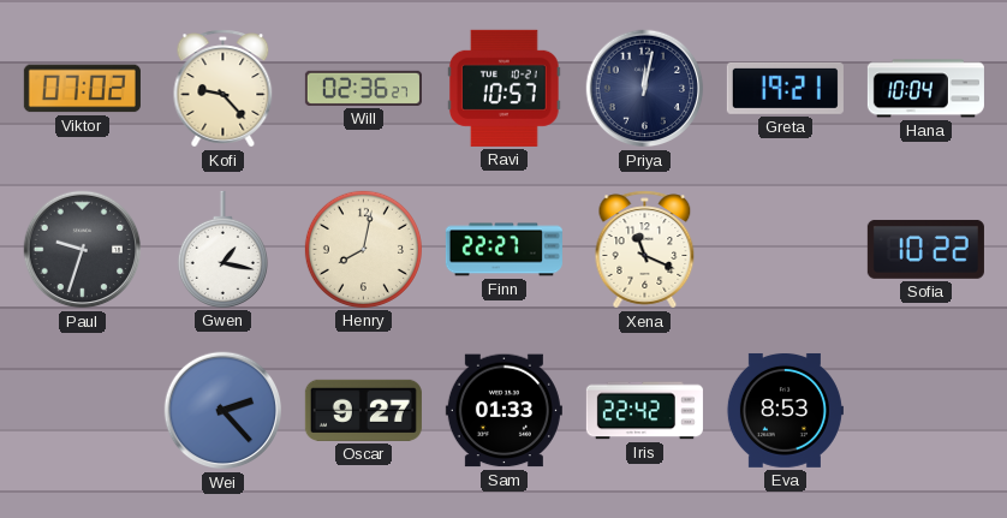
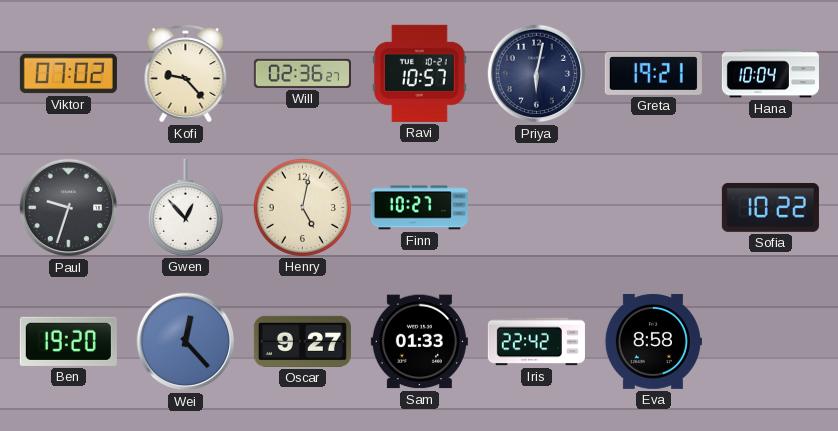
Priya: 12:02 -> 6:02 (537, 74)
Gwen: 1:17 -> 12:53 (185, 207)
Henry: 8:02 -> 5:02 (302, 207)
Finn: 22:27 -> 10:27 (419, 208)
Xena: 11:19 -> none (645, 250)
Ben: none -> 19:20 (68, 341)
Wei: 2:23 -> 12:23 (186, 342)
Eva: 8:53 -> 8:58 (653, 341)
